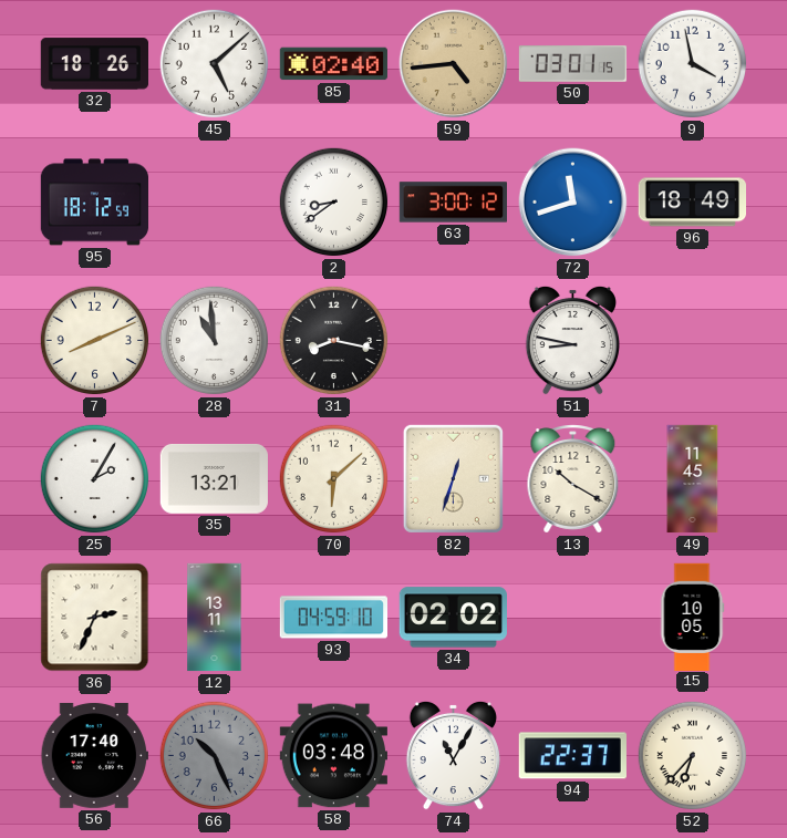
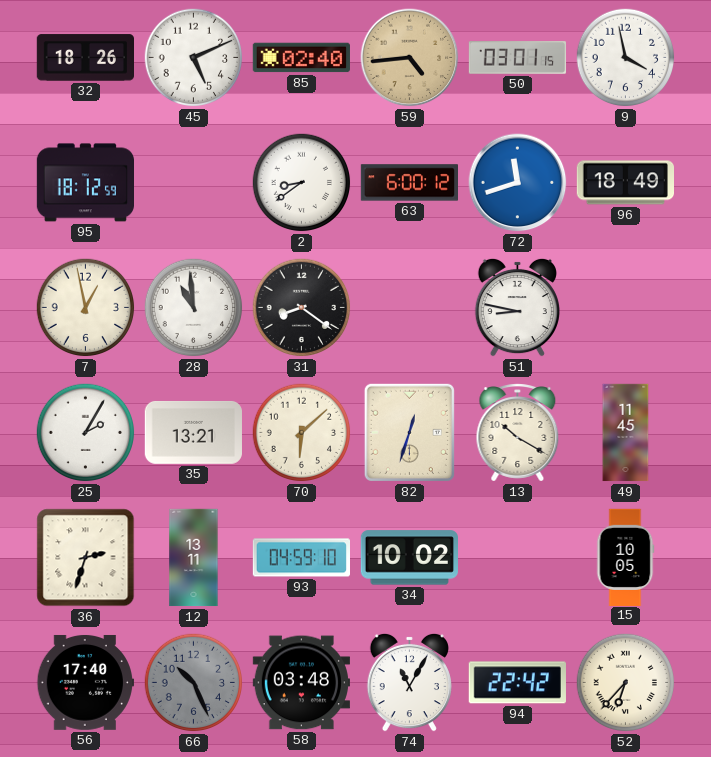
45: 5:08 -> 5:11 (194, 58)
63: 3:00 -> 6:00 (409, 183)
7: 8:11 -> 12:58 (86, 308)
31: 8:17 -> 8:21 (302, 308)
36: 2:34 -> 2:33 (86, 558)
34: 02:02 -> 10:02 (409, 558)
94: 22:37 -> 22:42 (517, 683)
